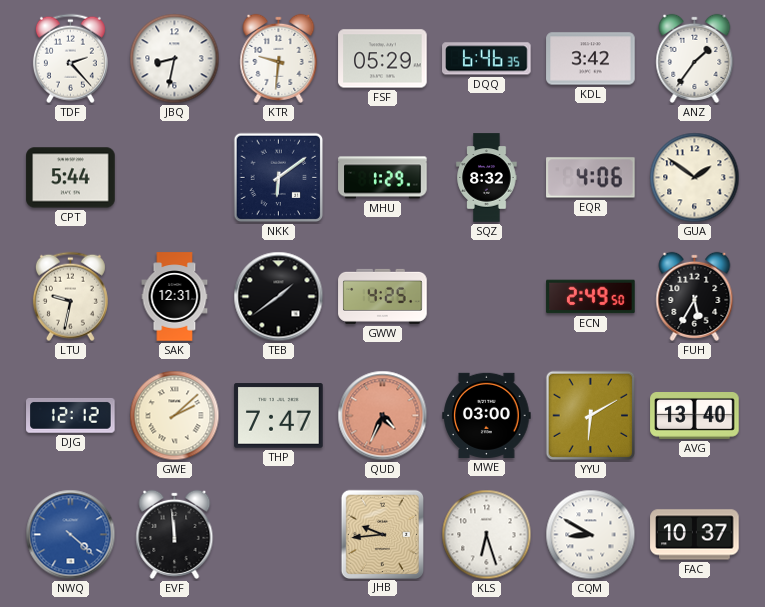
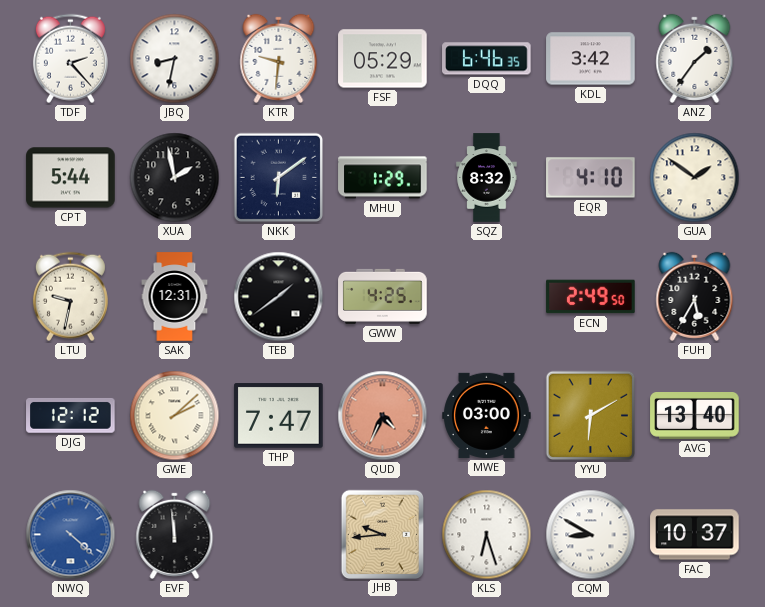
XUA: none -> 1:58 (175, 178)
EQR: 4:06 -> 4:10 (591, 178)
